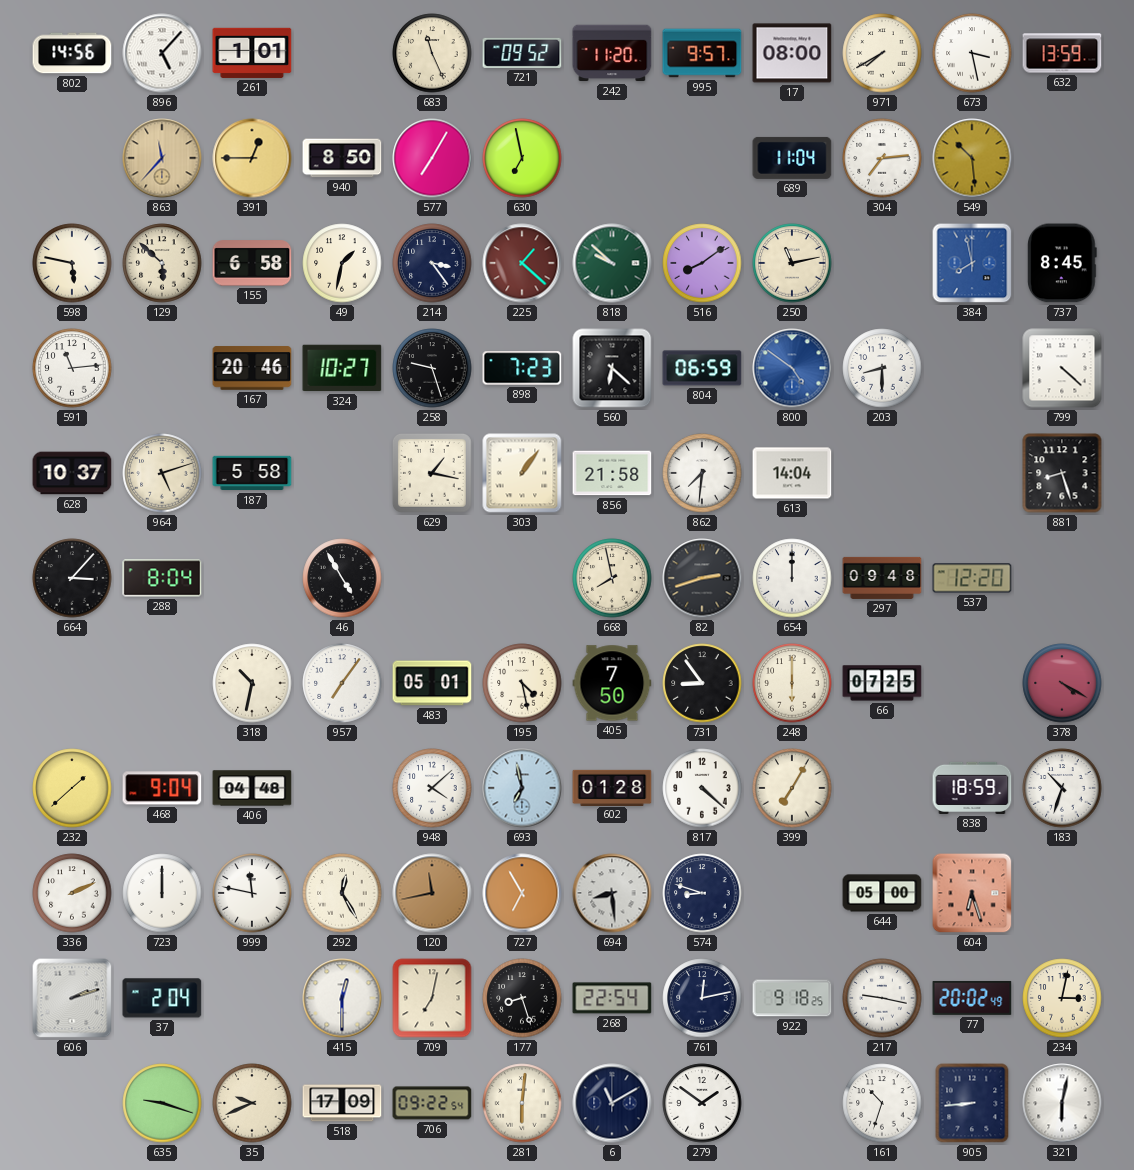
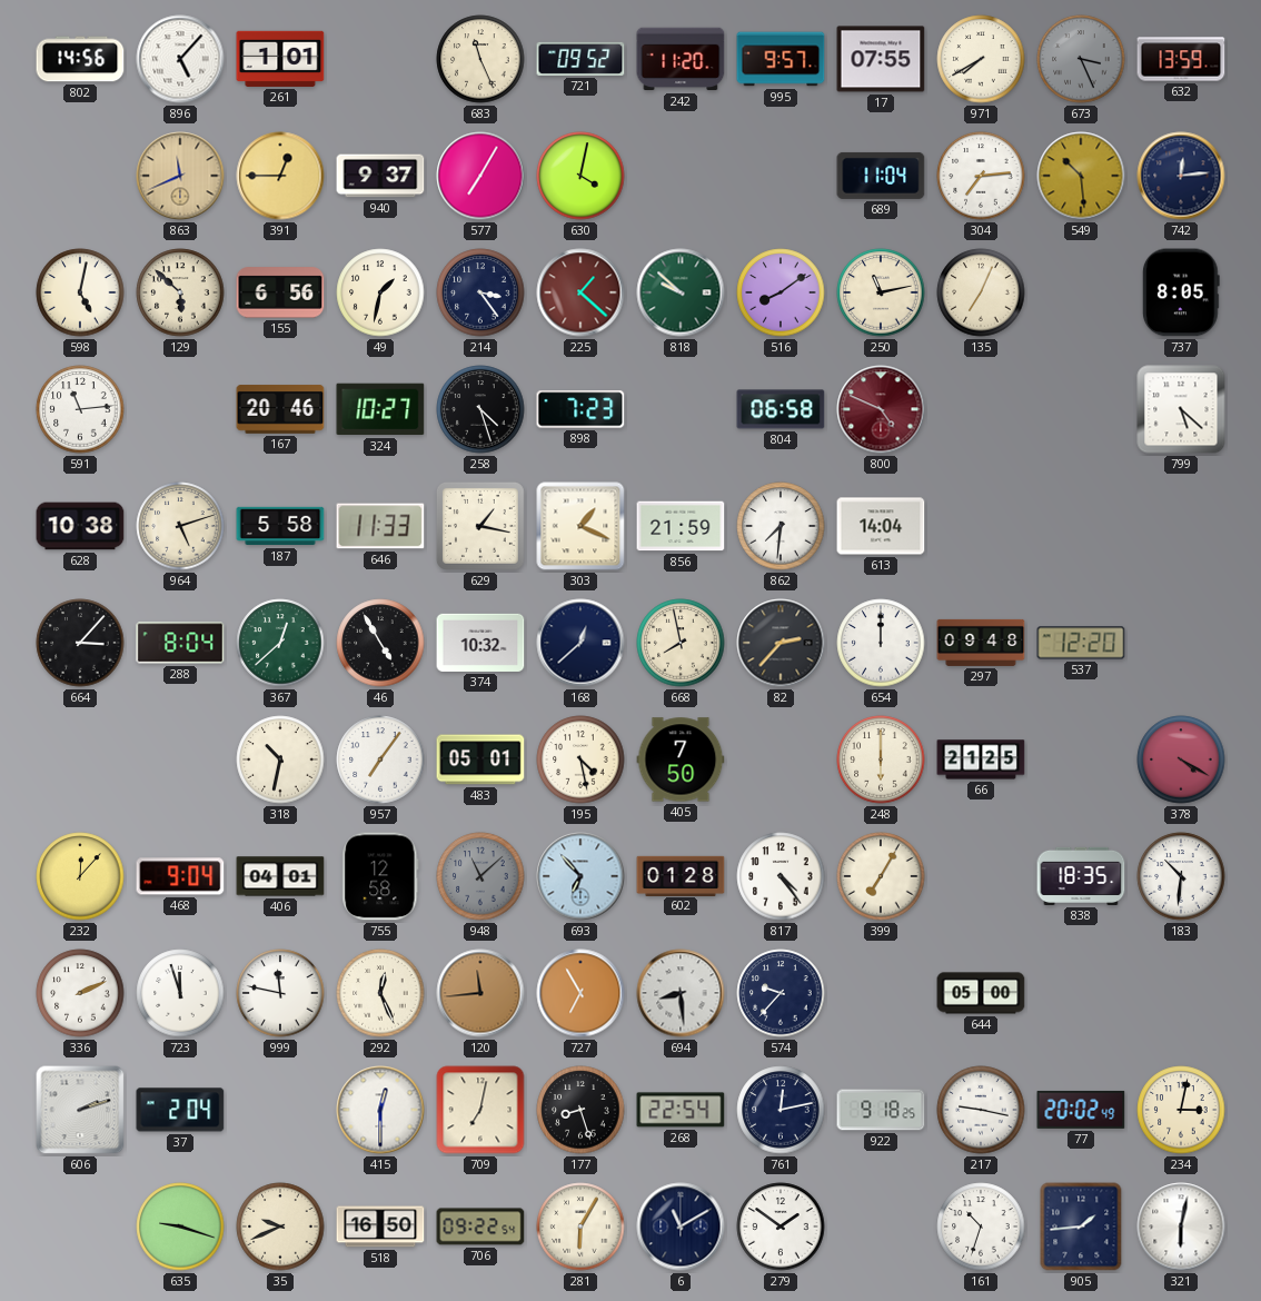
17: 08:00 -> 07:55 (881, 59)
673: 3:28 -> 3:26 (1081, 59)
673 dial: white -> grey (1081, 59)
863: 11:37 -> 11:41 (180, 176)
940: 8:50 -> 9:37 (380, 176)
630: 6:58 -> 4:02 (580, 176)
742: none -> 12:14 (1181, 176)
598: 5:47 -> 5:02 (80, 292)
155: 6:58 -> 6:56 (280, 292)
135: none -> 7:04 (981, 292)
384: 7:58 -> none (972, 263)
737: 8:45 -> 8:05 (1182, 292)
258: 9:27 -> 4:27 (480, 409)
560: 6:22 -> none (612, 368)
804: 06:59 -> 06:58 (781, 409)
800: 4:51 -> 4:49 (881, 409)
800 dial: blue -> burgundy (881, 409)
203: 8:30 -> none (882, 368)
799: 4:22 -> 5:22 (1181, 409)
628: 10:37 -> 10:38 (80, 526)
646: none -> 11:33 (380, 526)
303: 1:06 -> 1:19 (580, 526)
856: 21:58 -> 21:59 (681, 526)
881: 8:27 -> none (1062, 473)
367: none -> 12:38 (280, 643)
374: none -> 10:32 (480, 643)
168: none -> 12:38 (580, 643)
82: 2:42 -> 2:37 (781, 643)
731: 8:54 -> none (702, 683)
66: 07:25 -> 21:25 (981, 759)
232: 1:38 -> 12:07 (80, 876)
406: 04:48 -> 04:01 (280, 876)
755: none -> 12:58 (380, 876)
948: 4:08 -> 11:08 (480, 876)
948 dial: white -> grey (480, 876)
693: 6:58 -> 6:53 (580, 876)
817: 4:22 -> 4:24 (781, 876)
838: 18:59 -> 18:35 (1081, 876)
183: 10:33 -> 10:31 (1181, 876)
723: 12:00 -> 11:57 (180, 993)
292: 12:25 -> 12:26 (380, 993)
120: 11:43 -> 11:44 (480, 993)
574: 8:48 -> 9:37 (781, 993)
604: 6:27 -> none (972, 893)
518: 17:09 -> 16:50 (380, 1226)
281: 6:01 -> 6:05 (580, 1226)
905: 8:44 -> 1:44 (1081, 1226)
